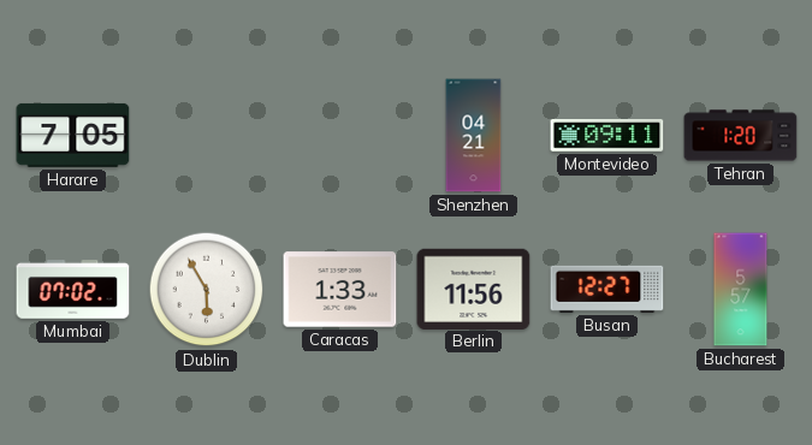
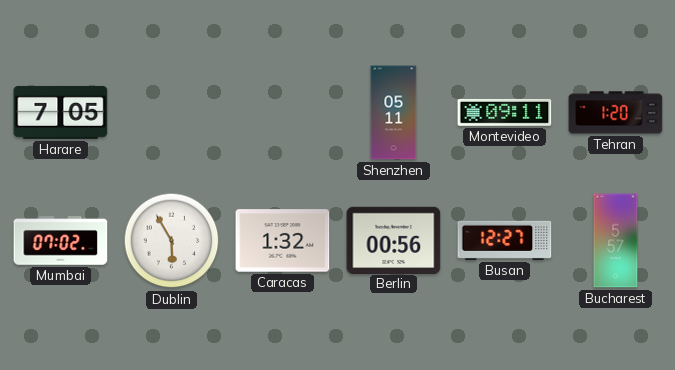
Shenzhen: 04:21 -> 05:11 (394, 113)
Caracas: 1:33 -> 1:32 (283, 241)
Berlin: 11:56 -> 00:56 (394, 240)
